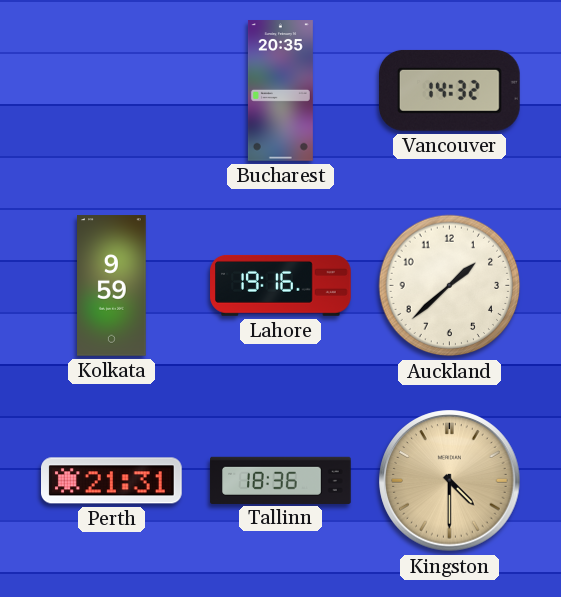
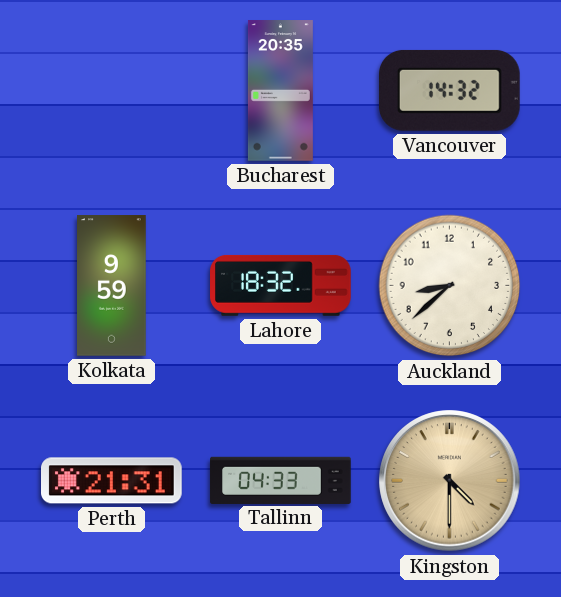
Lahore: 19:16 -> 18:32 (281, 285)
Auckland: 1:38 -> 8:38 (450, 286)
Tallinn: 18:36 -> 04:33 (281, 480)
